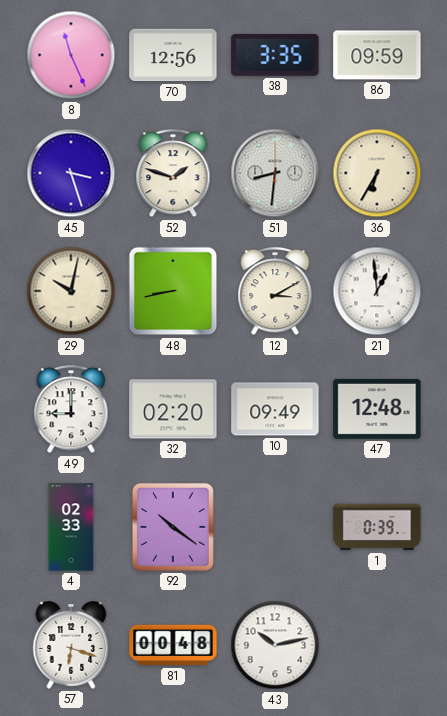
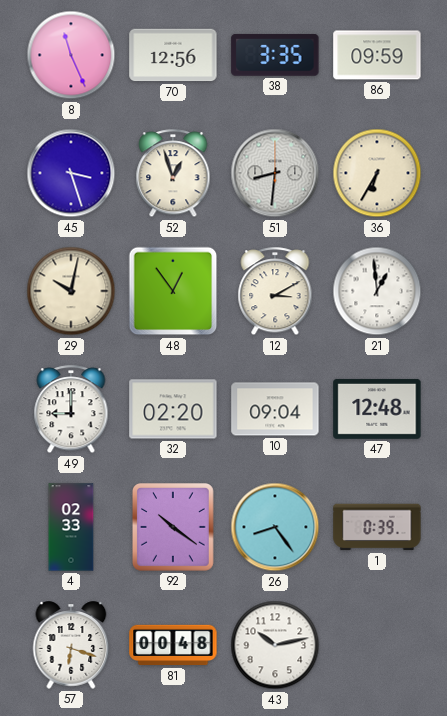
52: 1:48 -> 12:57 (173, 174)
48: 8:43 -> 12:54 (173, 291)
10: 09:49 -> 09:04 (275, 409)
26: none -> 8:24 (275, 527)
